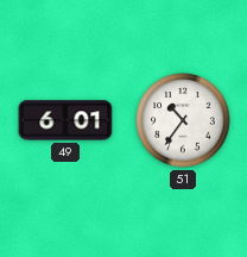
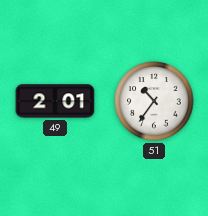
49: 6:01 -> 2:01 (55, 101)
